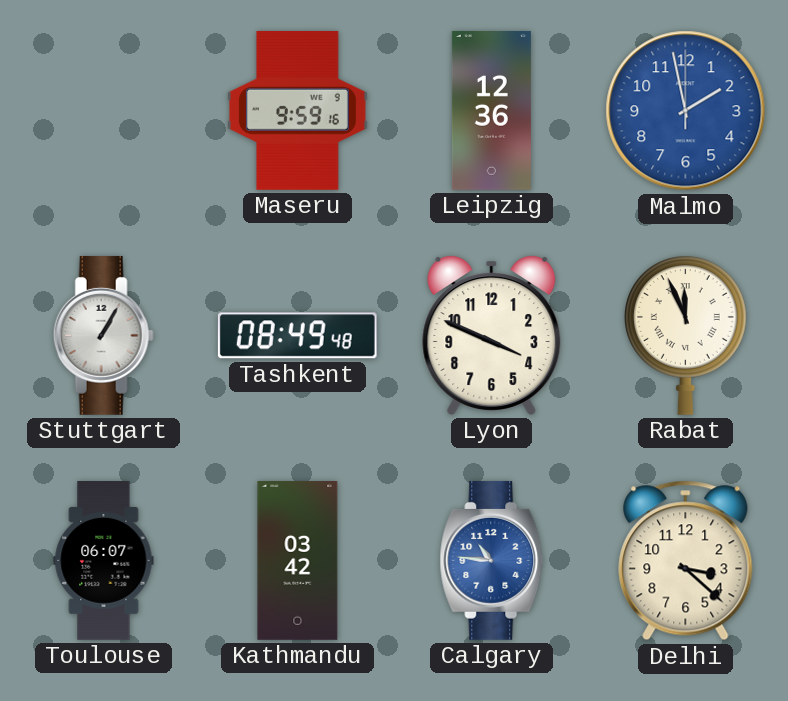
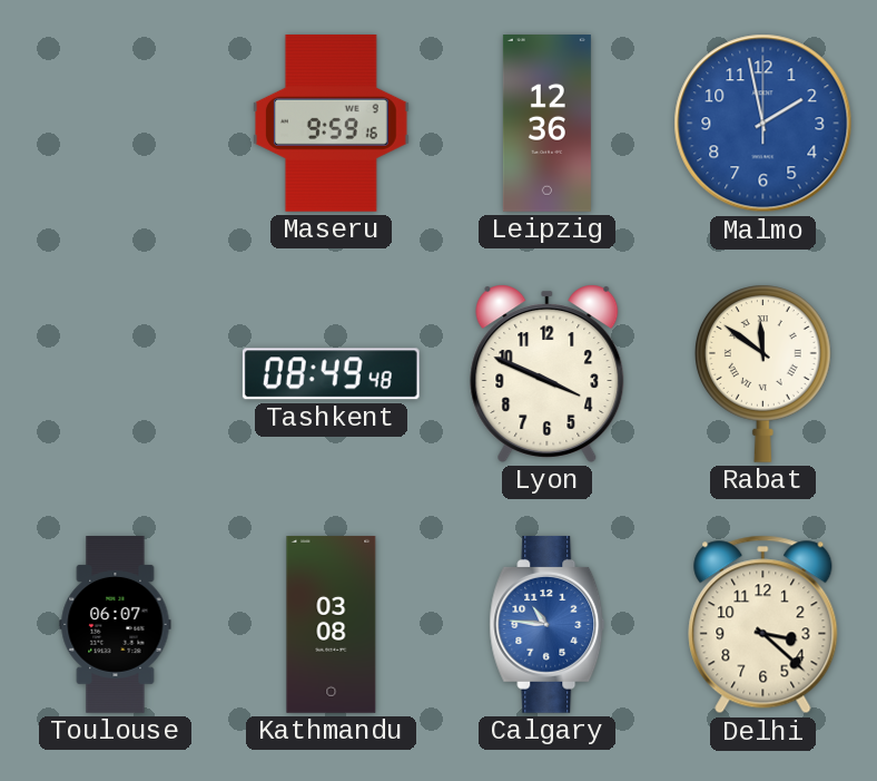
Stuttgart: 1:05 -> none (103, 335)
Rabat: 11:56 -> 11:51 (762, 373)
Kathmandu: 03:42 -> 03:08 (332, 625)
